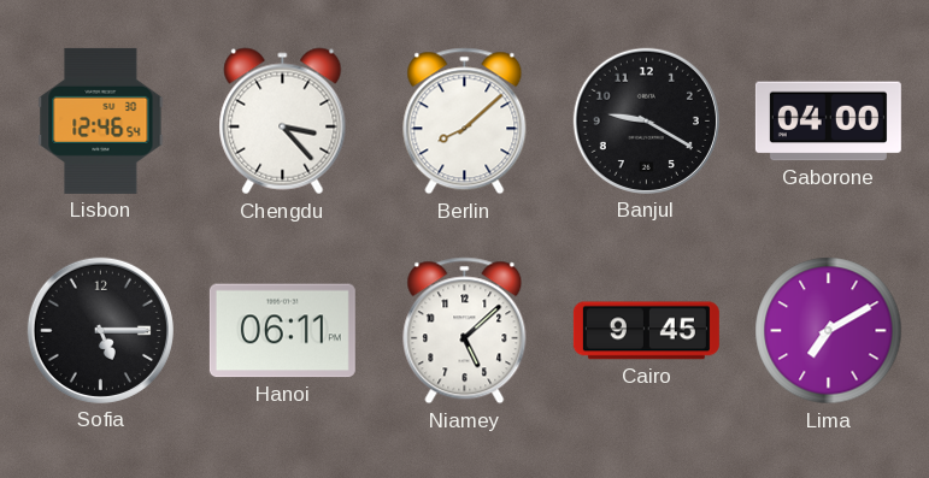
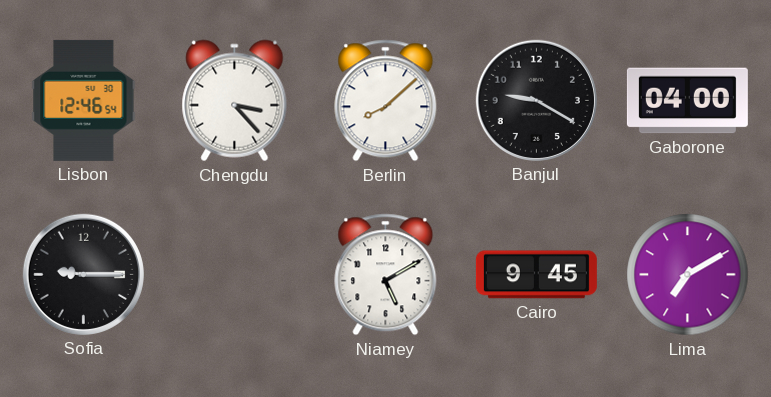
Sofia: 5:15 -> 9:15 (83, 274)
Hanoi: 06:11 -> none (282, 331)
Niamey: 5:08 -> 5:10 (386, 275)
